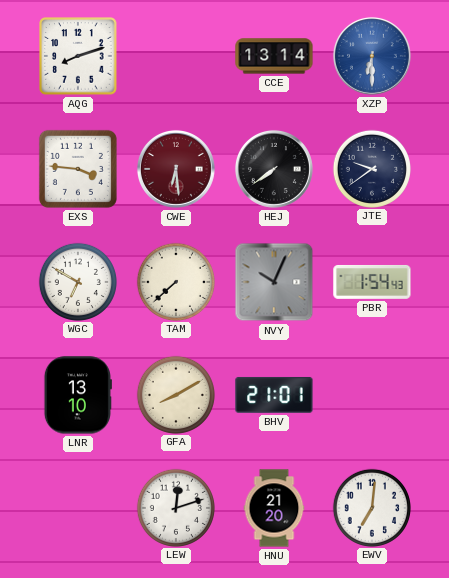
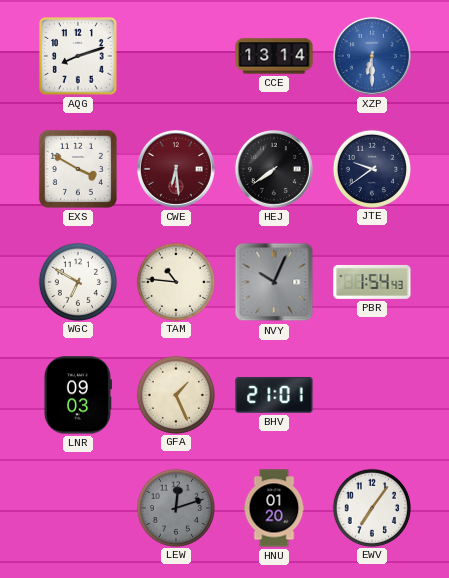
EXS: 3:46 -> 3:50 (78, 169)
TAM: 7:38 -> 10:46 (175, 281)
LNR: 13:10 -> 09:03 (78, 395)
GFA: 8:10 -> 1:26 (175, 394)
LEW dial: white -> grey (175, 507)
HNU: 21:20 -> 01:20 (274, 508)
EWV: 7:01 -> 7:06 (371, 507)
